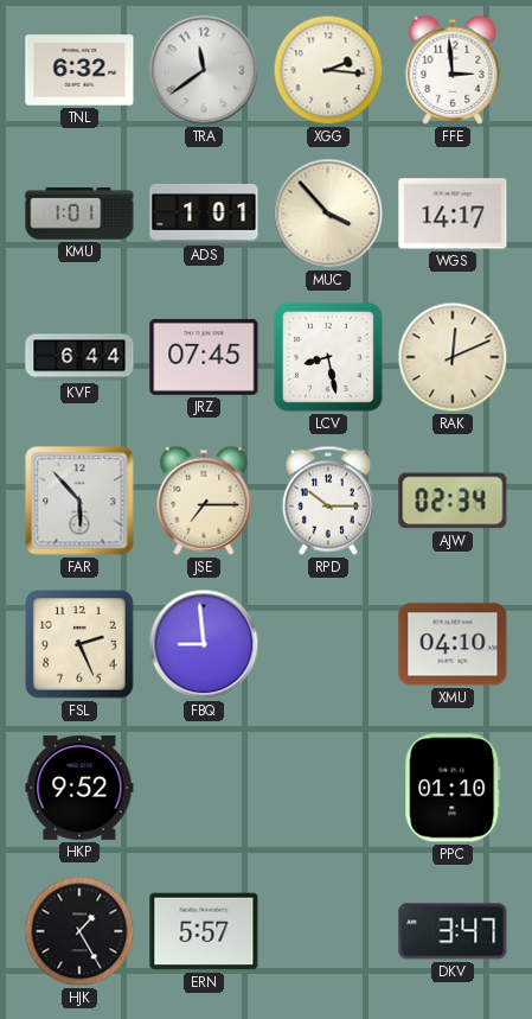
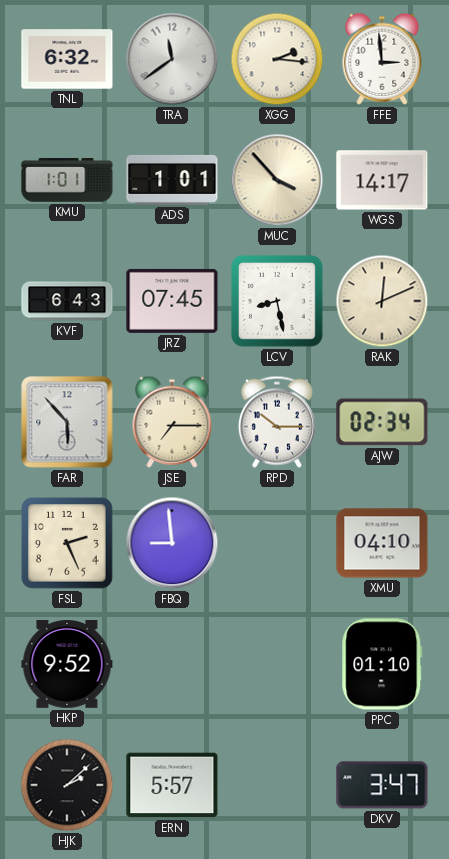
KVF: 6:44 -> 6:43 (67, 301)
HJK: 1:25 -> 2:08 (67, 785)
